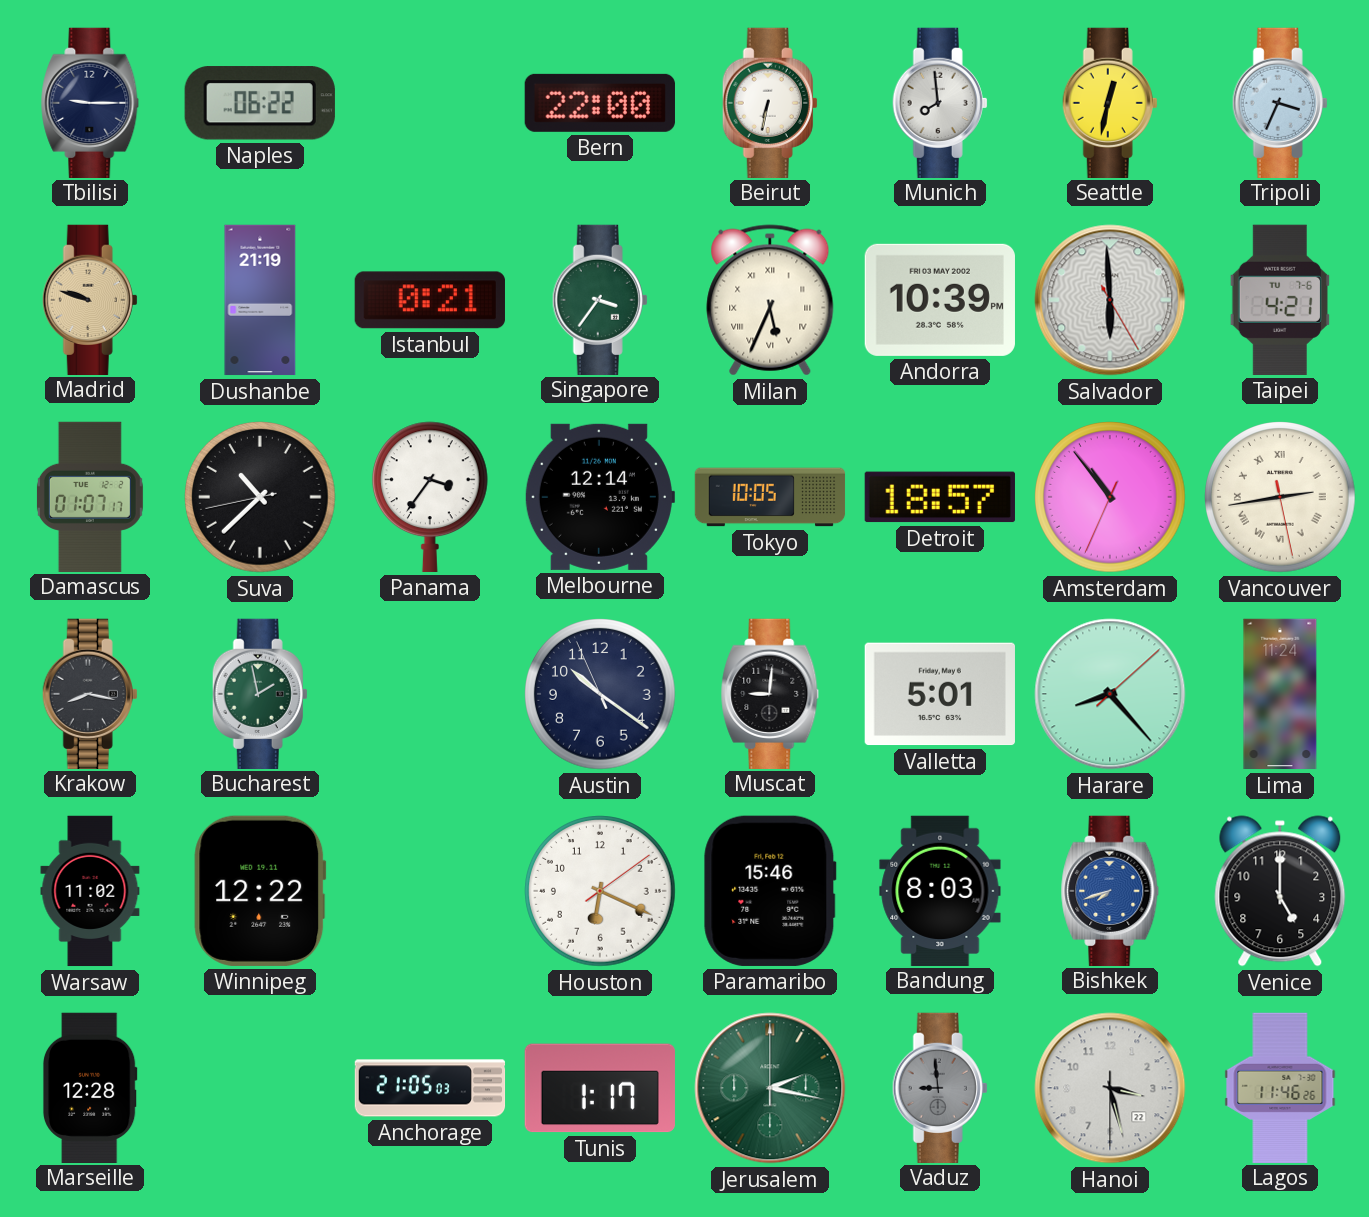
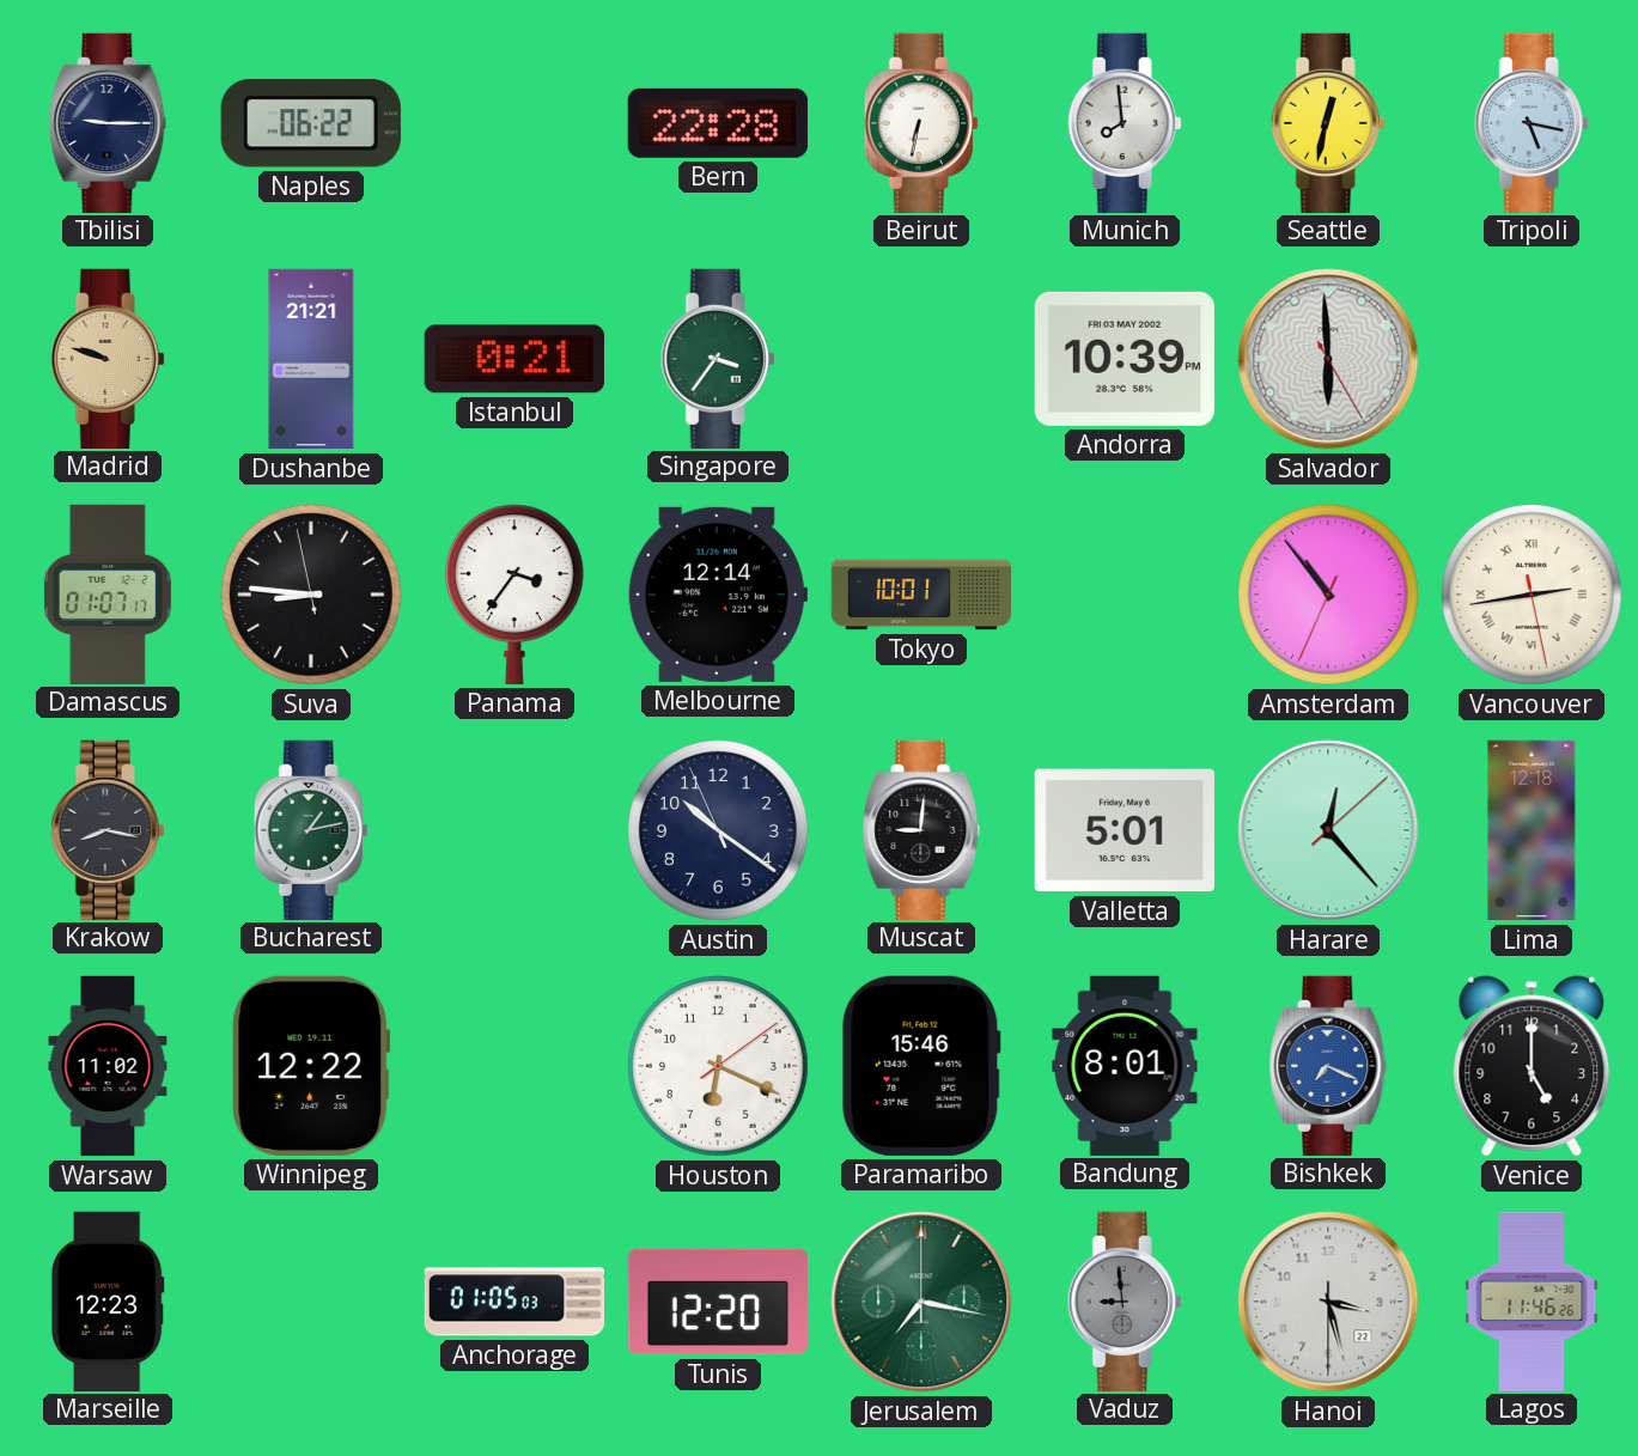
Bern: 22:00 -> 22:28 (718, 123)
Tripoli: 3:34 -> 5:17 (1532, 122)
Dushanbe: 21:19 -> 21:21 (311, 359)
Milan: 5:34 -> none (770, 300)
Taipei: 4:21 -> none (1280, 300)
Suva: 10:37 -> 8:45 (311, 595)
Tokyo: 10:05 -> 10:01 (921, 595)
Detroit: 18:57 -> none (940, 497)
Bucharest: 1:58 -> 1:13 (311, 829)
Harare: 8:23 -> 12:23 (1328, 830)
Lima: 11:24 -> 12:18 (1532, 830)
Bandung: 8:03 -> 8:01 (1125, 1065)
Bishkek: 7:42 -> 7:19 (1328, 1065)
Marseille: 12:28 -> 12:23 (108, 1300)
Anchorage: 21:05 -> 01:05 (514, 1302)
Tunis: 1:17 -> 12:20 (718, 1302)
Jerusalem: 2:17 -> 7:17 (921, 1302)
